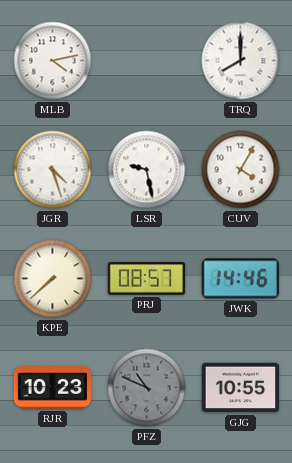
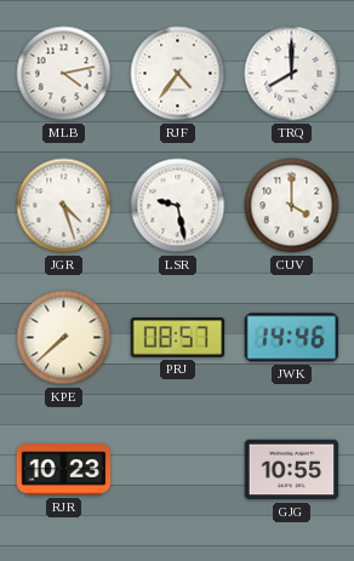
RJF: none -> 4:36 (178, 74)
CUV: 4:05 -> 4:00 (292, 206)
PFZ: 10:49 -> none (147, 388)
